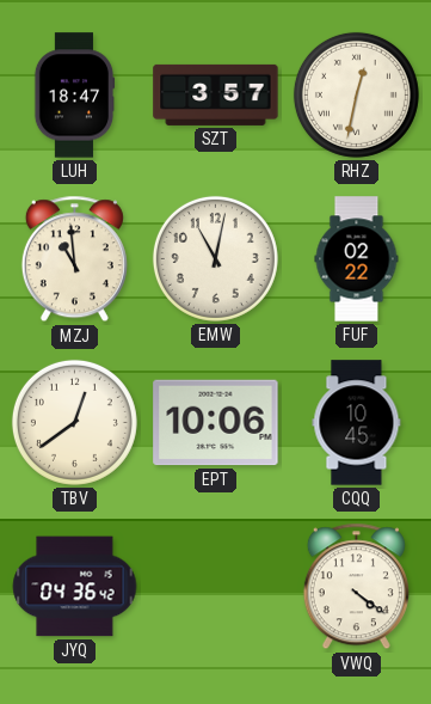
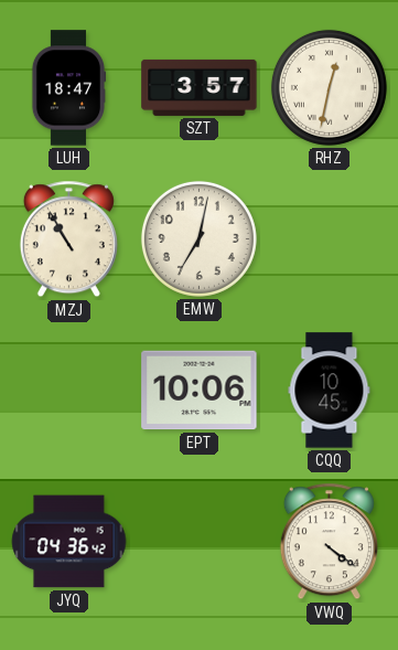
MZJ: 10:59 -> 10:55 (68, 239)
EMW: 11:02 -> 7:02 (198, 238)
FUF: 02:22 -> none (357, 259)
TBV: 12:39 -> none (74, 422)
